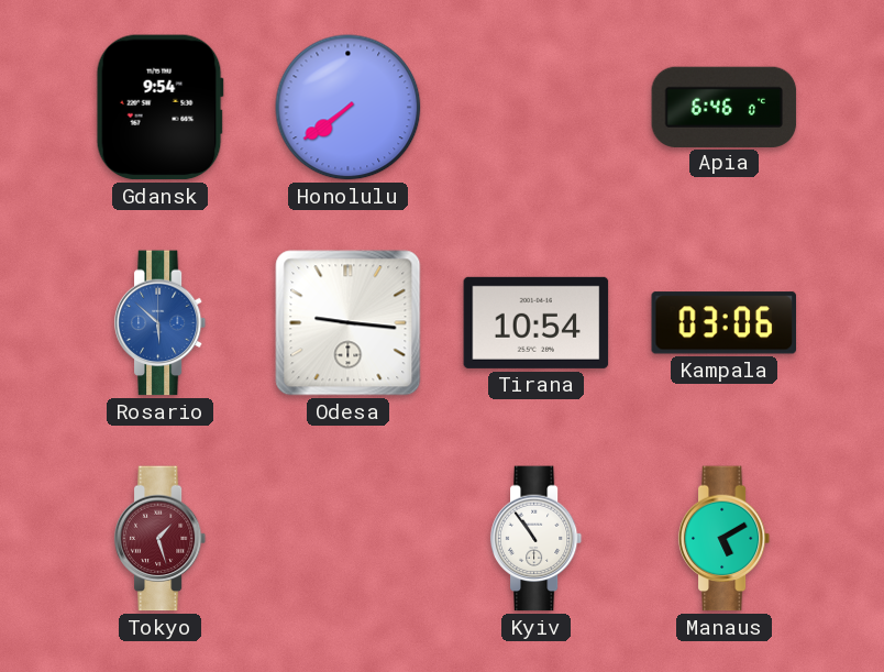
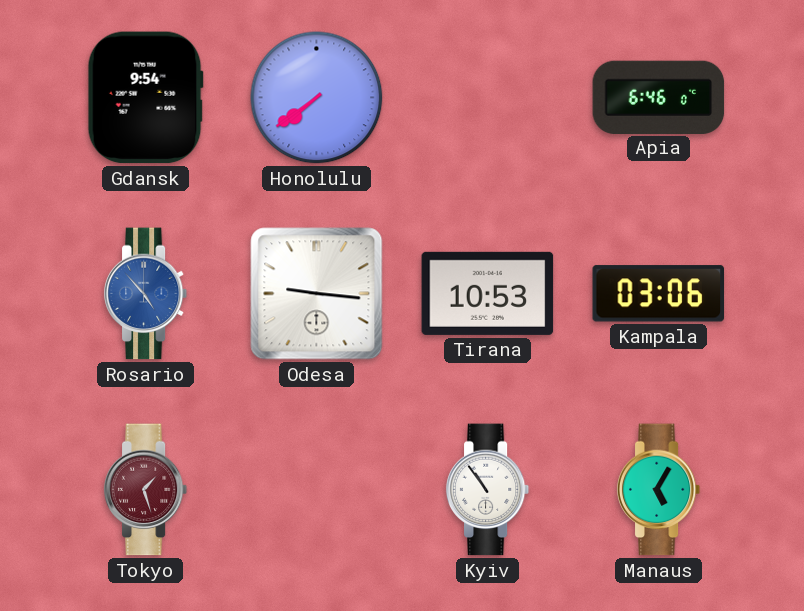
Rosario: 5:52 -> 4:53 (146, 294)
Tirana: 10:54 -> 10:53 (488, 293)
Manaus: 5:10 -> 5:05 (659, 490)
